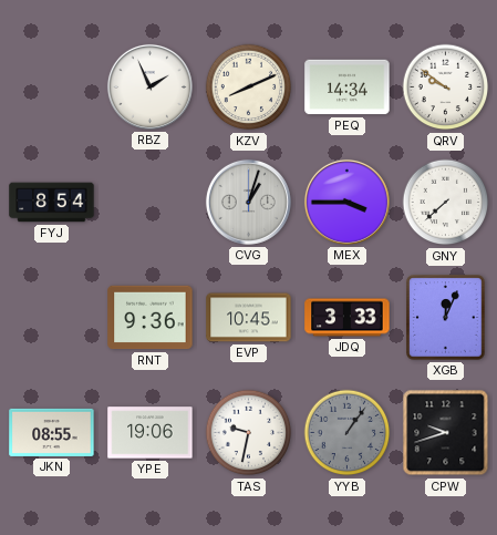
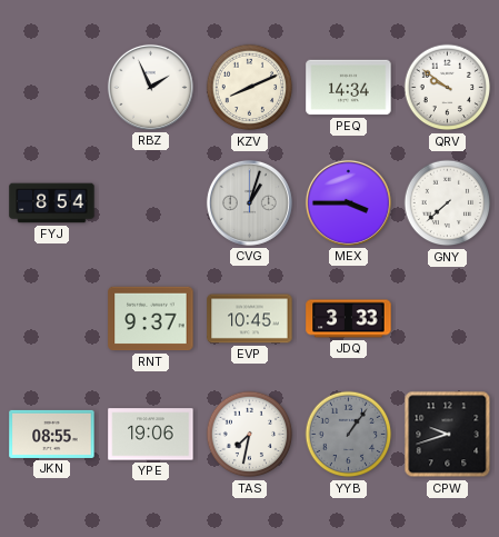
RNT: 9:36 -> 9:37 (151, 319)
XGB: 12:04 -> none (446, 318)
TAS: 9:32 -> 7:32 (250, 435)
